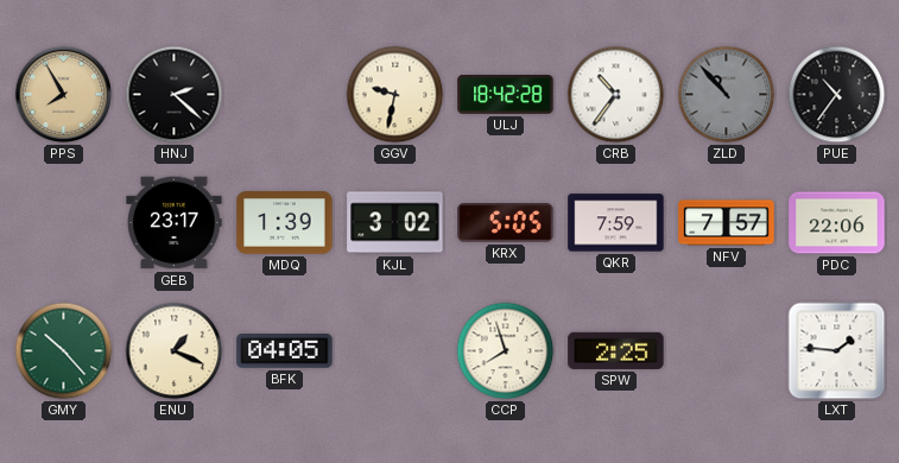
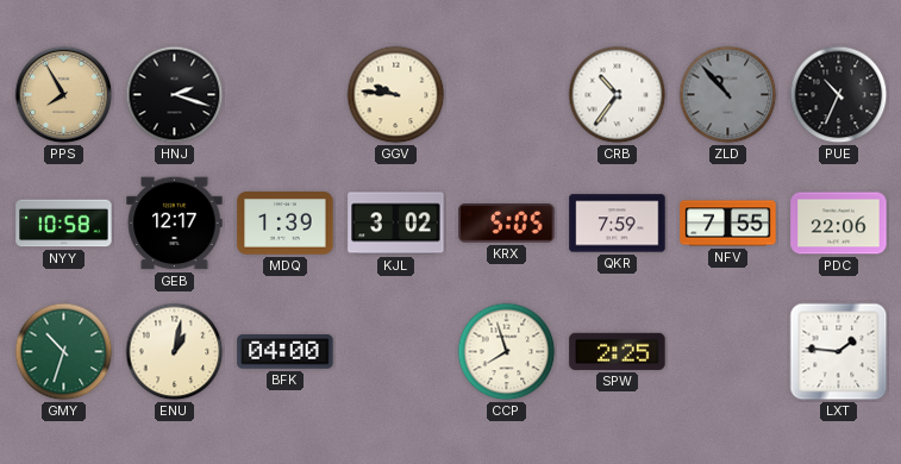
HNJ: 2:22 -> 2:18 (175, 95)
GGV: 9:32 -> 9:46 (396, 95)
ULJ: 18:42 -> none (506, 95)
PUE: 10:36 -> 10:34 (839, 95)
NYY: none -> 10:58 (64, 224)
GEB: 23:17 -> 12:17 (175, 224)
NFV: 7:57 -> 7:55 (728, 224)
GMY: 10:23 -> 10:33 (64, 352)
ENU: 1:19 -> 1:02 (175, 352)
BFK: 04:05 -> 04:00 (286, 352)
